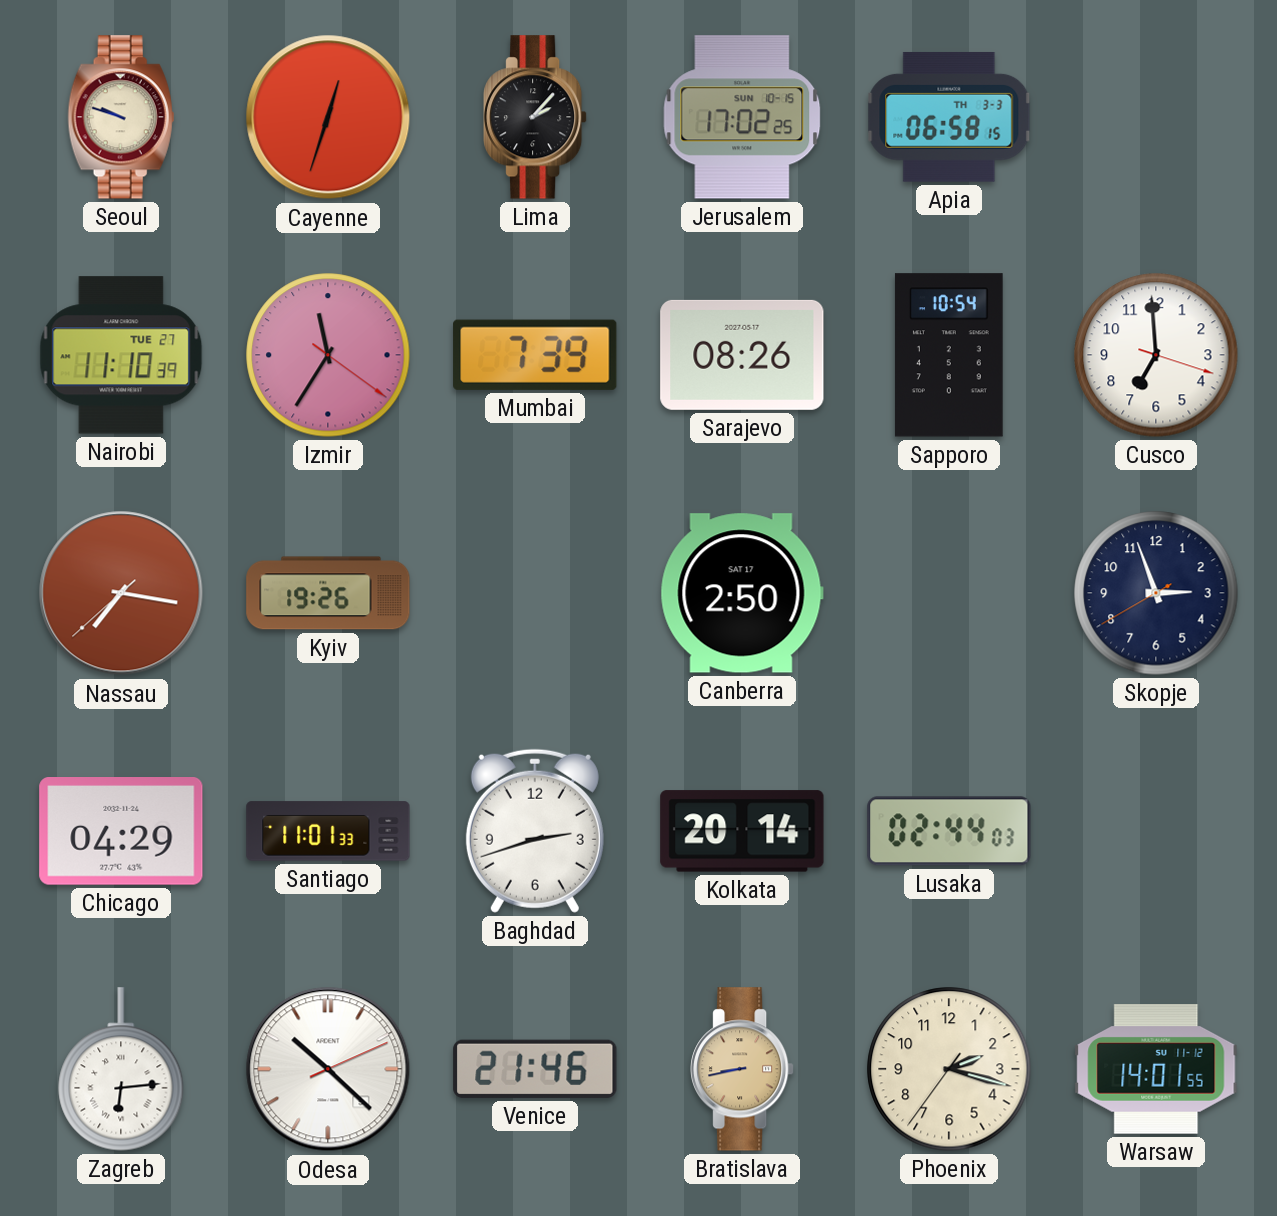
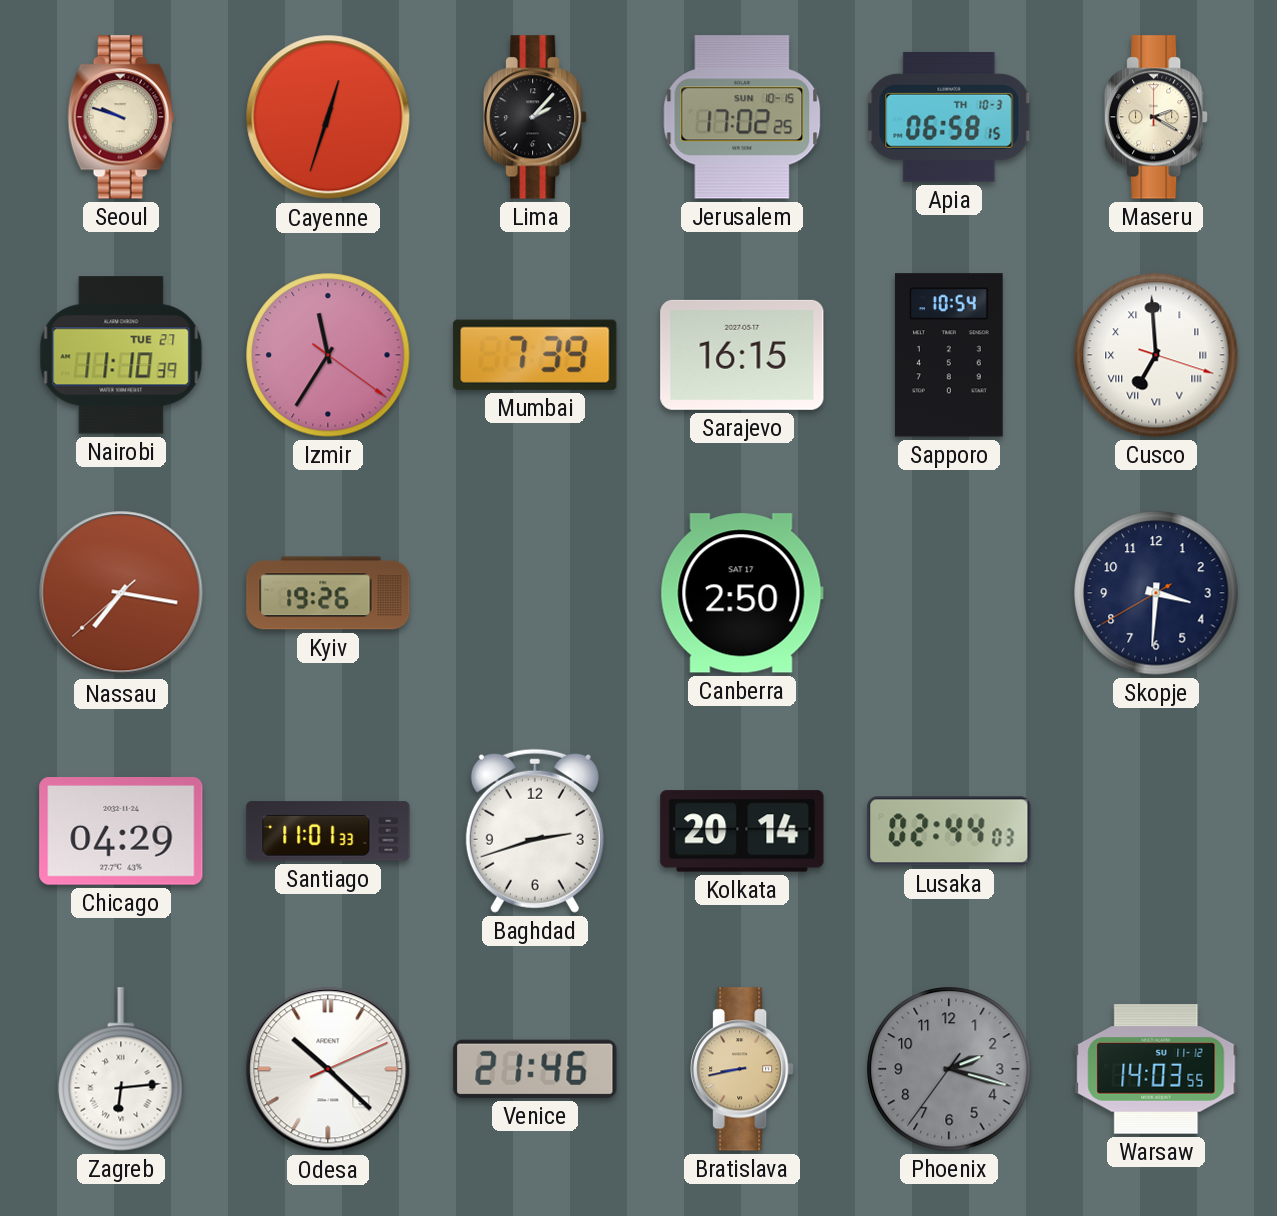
Apia date: TH 3-3 -> TH 10-3 (949, 117)
Maseru: none -> 2:20 (1157, 117)
Sarajevo: 08:26 -> 16:15 (742, 355)
Cusco numerals: Arabic -> Roman (1156, 355)
Skopje: 2:56 -> 3:30 (1156, 593)
Phoenix dial: cream -> grey (949, 1069)
Warsaw: 14:01 -> 14:03 (1156, 1069)
